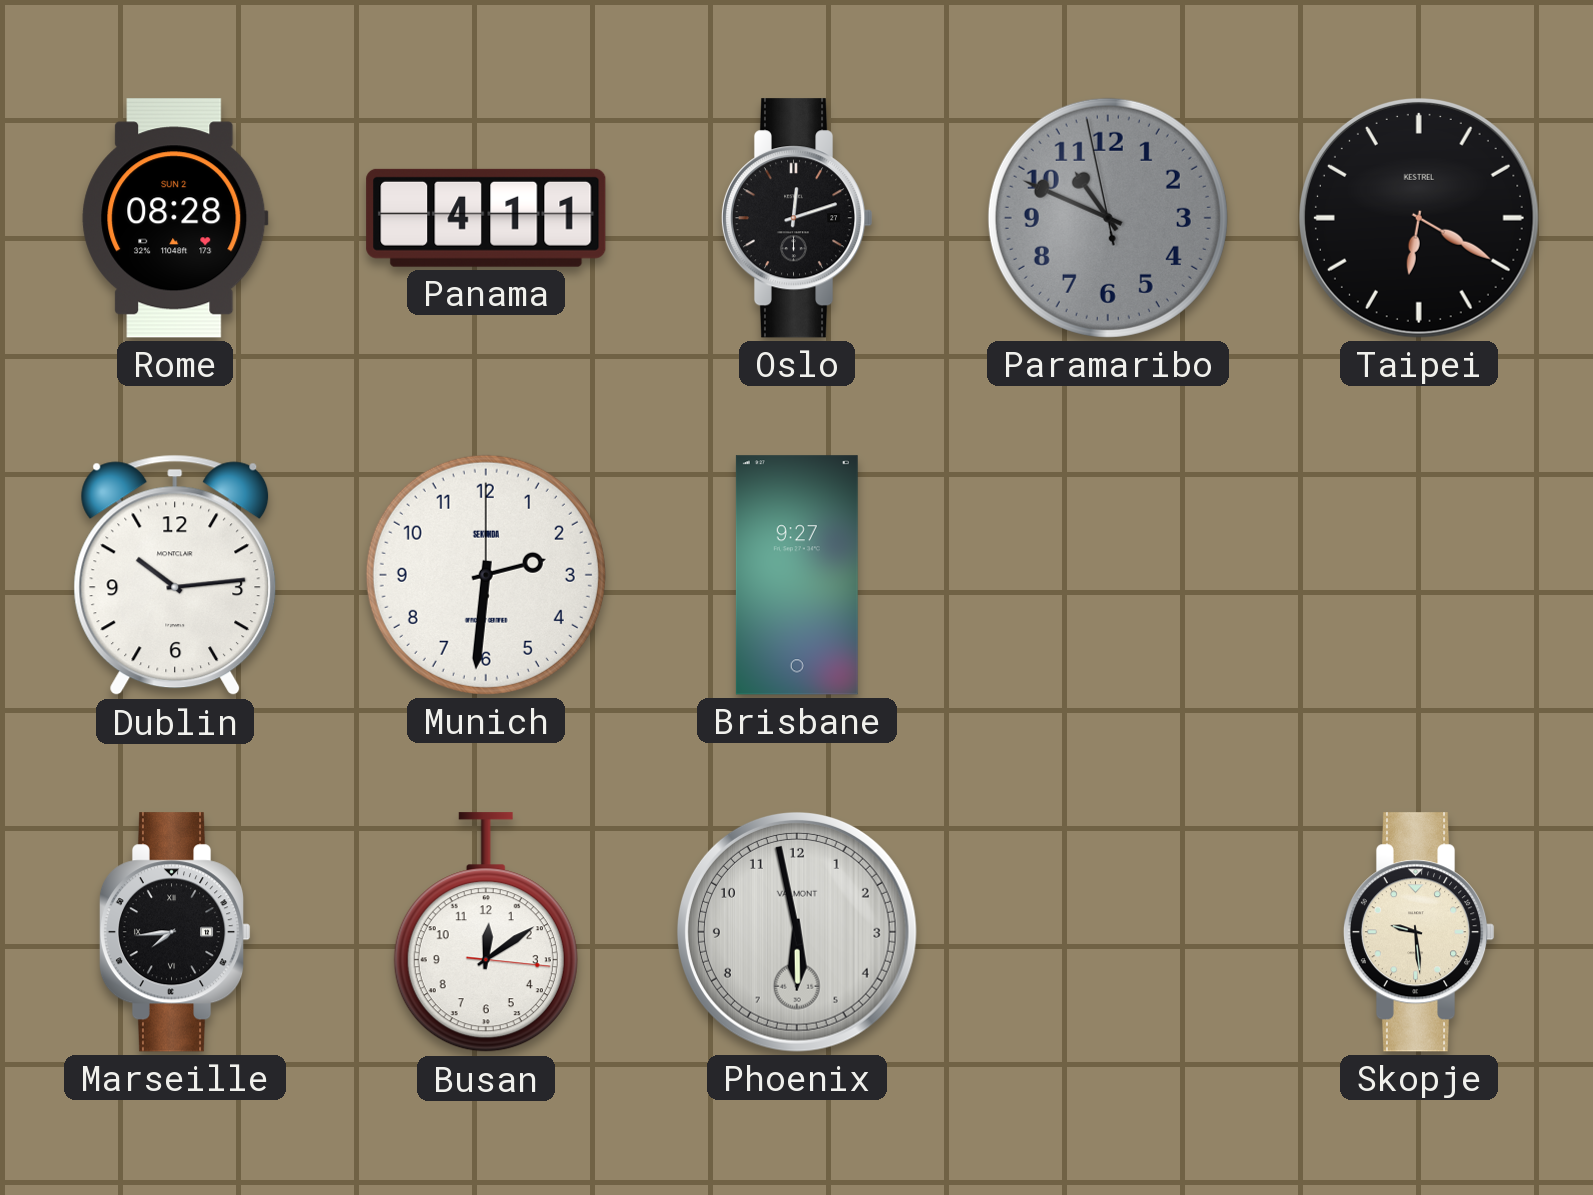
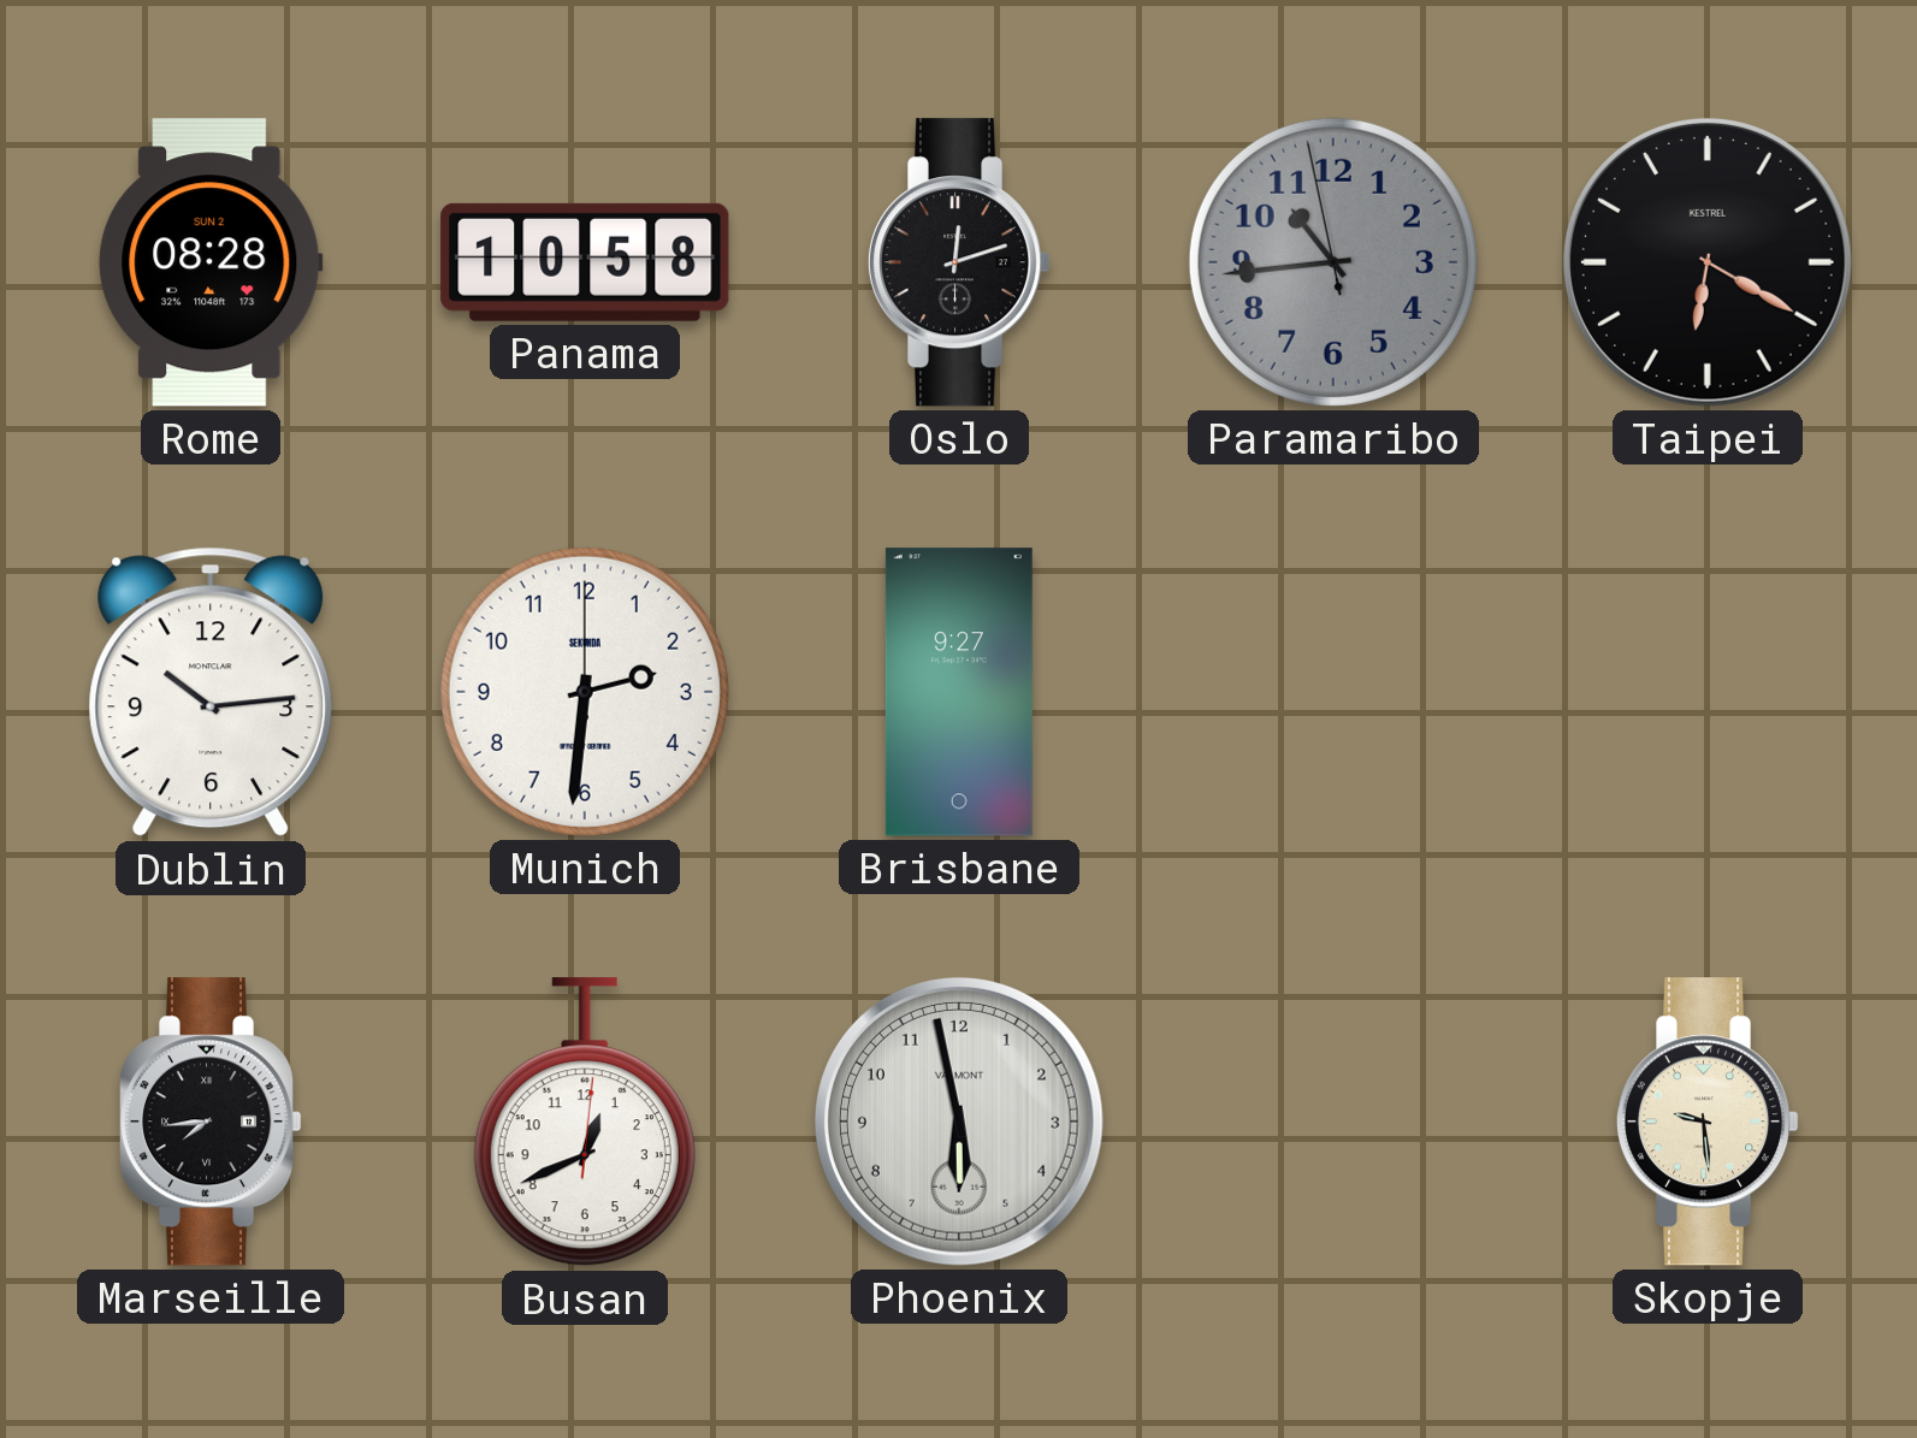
Panama: 4:11 -> 10:58 (585, 262)
Paramaribo: 10:48 -> 10:43 (1333, 262)
Busan: 12:09 -> 12:41 (585, 1123)
